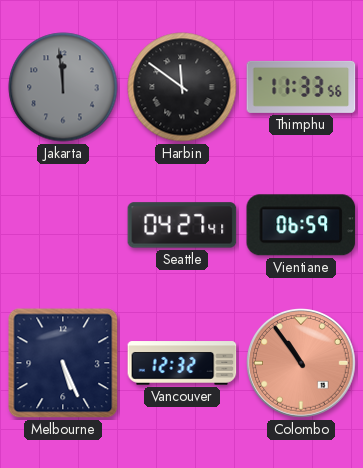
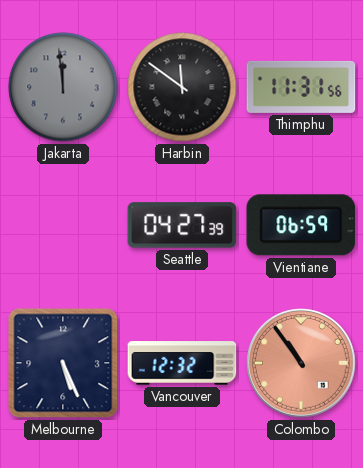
Thimphu: 11:33 -> 11:31 (301, 87)
Seattle: 04:27:41 -> 04:27:39 (182, 225)
